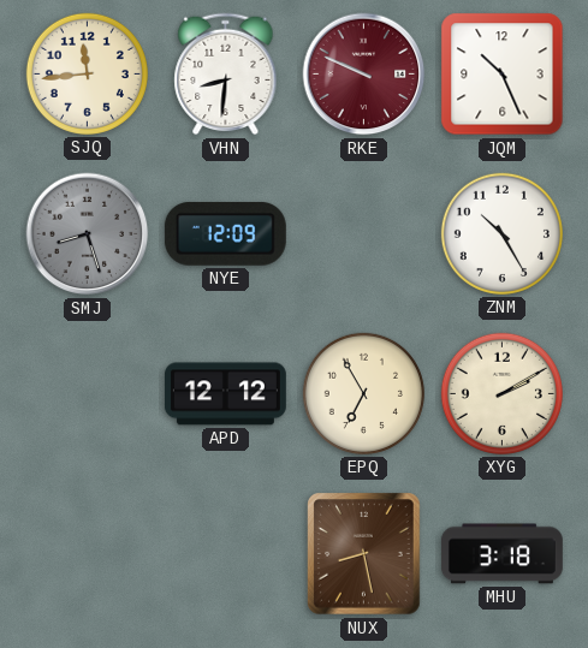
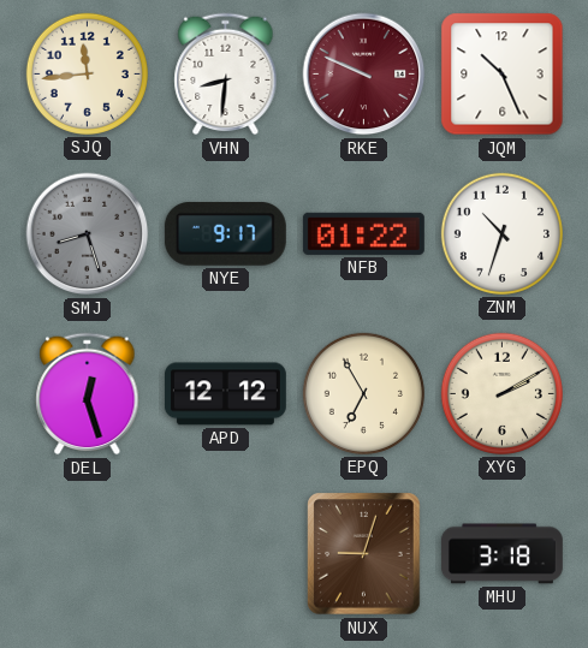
NYE: 12:09 -> 9:17 (225, 233)
NFB: none -> 01:22 (363, 233)
ZNM: 10:25 -> 10:33 (501, 233)
DEL: none -> 12:27 (88, 394)
NUX: 8:28 -> 9:03 (364, 554)
